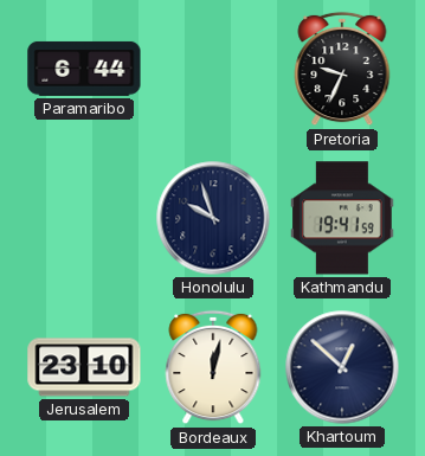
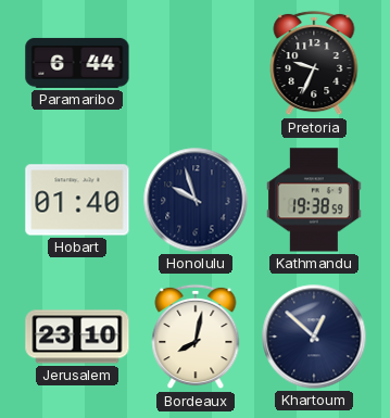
Hobart: none -> 01:40 (77, 200)
Kathmandu: 19:41 -> 19:38 (315, 200)
Bordeaux: 12:02 -> 8:02 (196, 337)
